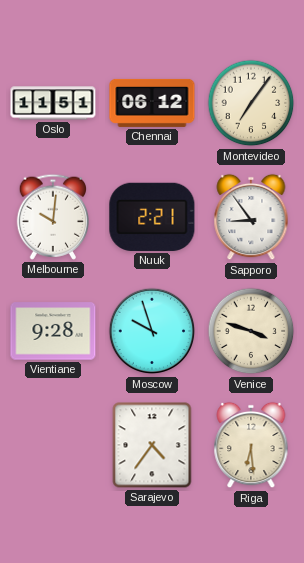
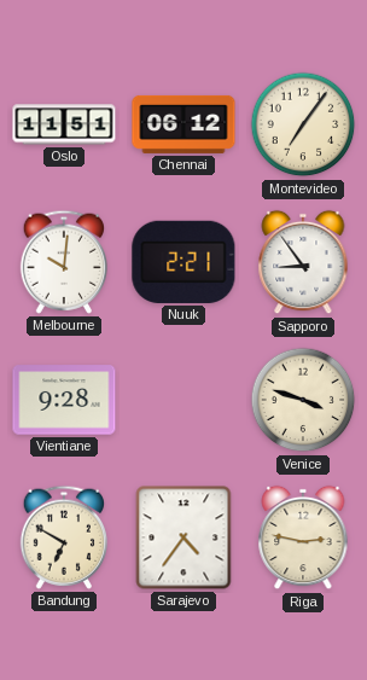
Moscow: 9:57 -> none (152, 331)
Bandung: none -> 6:50 (64, 537)
Riga: 6:29 -> 2:47 (303, 537)
